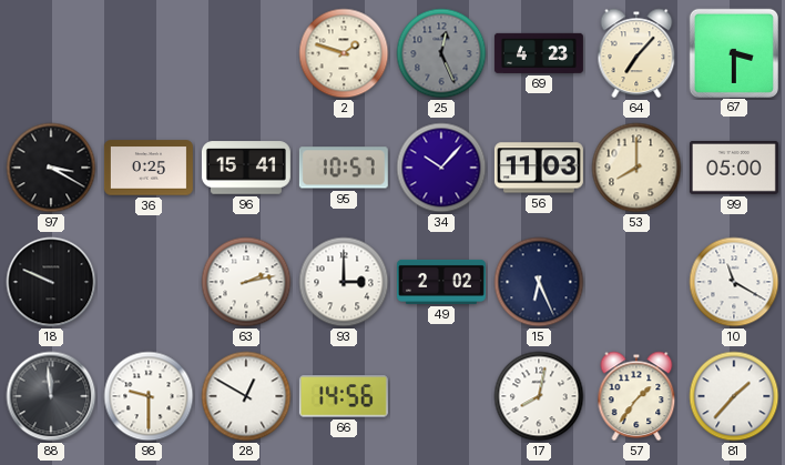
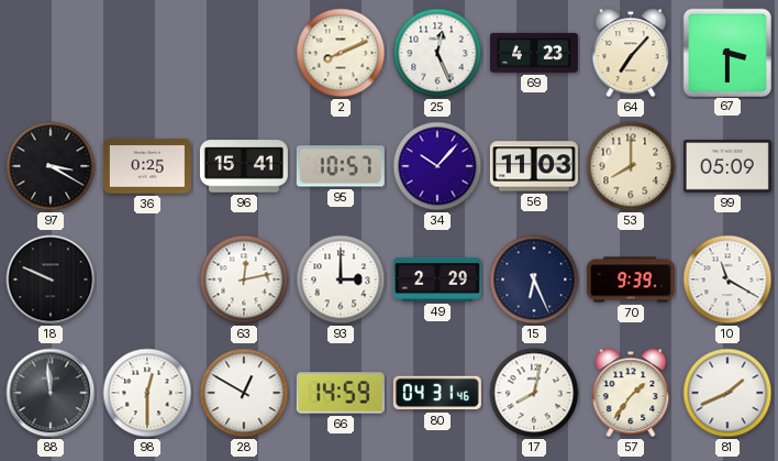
2: 1:48 -> 8:11 (341, 53)
25 dial: grey -> white (437, 53)
99: 05:00 -> 05:09 (727, 167)
63: 2:13 -> 12:13 (244, 279)
49: 2:02 -> 2:29 (437, 279)
70: none -> 9:39 (631, 279)
98: 9:30 -> 12:30 (147, 393)
66: 14:56 -> 14:59 (341, 393)
80: none -> 04:31 (437, 393)
81: 1:37 -> 1:41 (727, 393)
